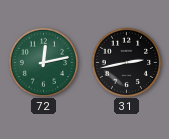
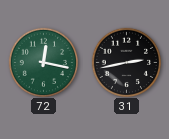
72: 12:13 -> 12:17 (43, 62)
